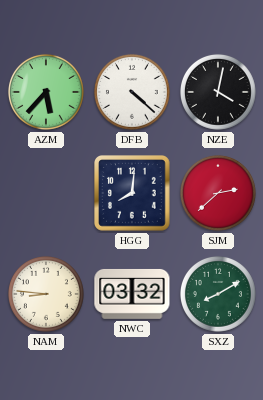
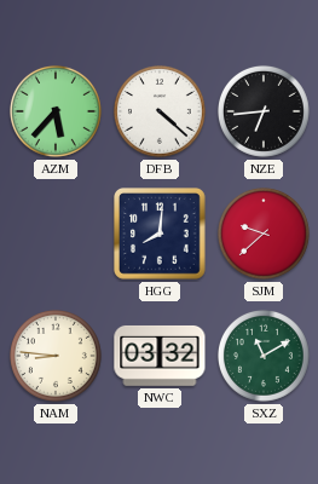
NZE: 4:02 -> 6:44 (264, 111)
SJM: 2:38 -> 9:38 (264, 234)
SXZ: 8:10 -> 11:10 (264, 356)
